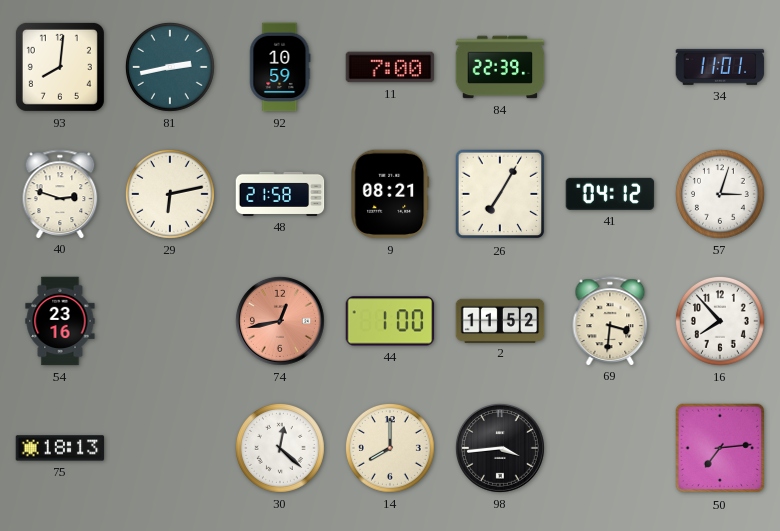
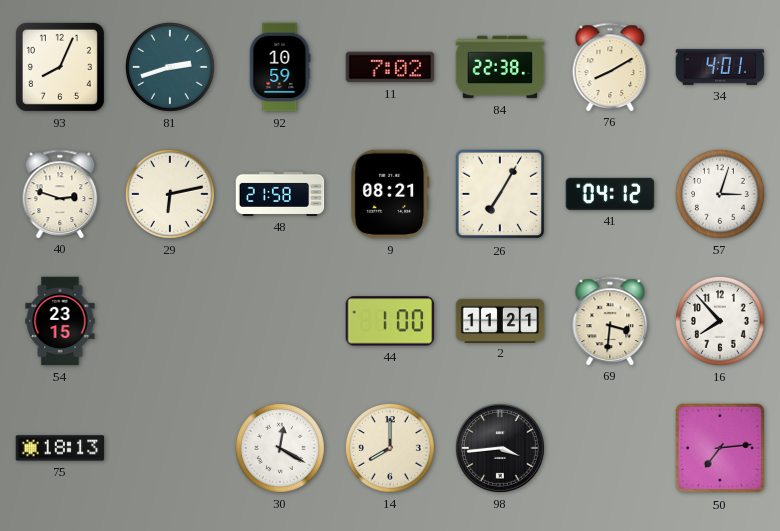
93: 8:01 -> 8:04 (60, 67)
81: 2:43 -> 2:42 (170, 67)
11: 7:00 -> 7:02 (390, 67)
84: 22:39 -> 22:38 (500, 67)
76: none -> 8:10 (610, 67)
34: 11:01 -> 4:01 (720, 67)
54: 23:16 -> 23:15 (60, 321)
74: 12:43 -> none (280, 321)
2: 11:52 -> 11:21 (500, 320)
30: 12:22 -> 12:20 (280, 448)
